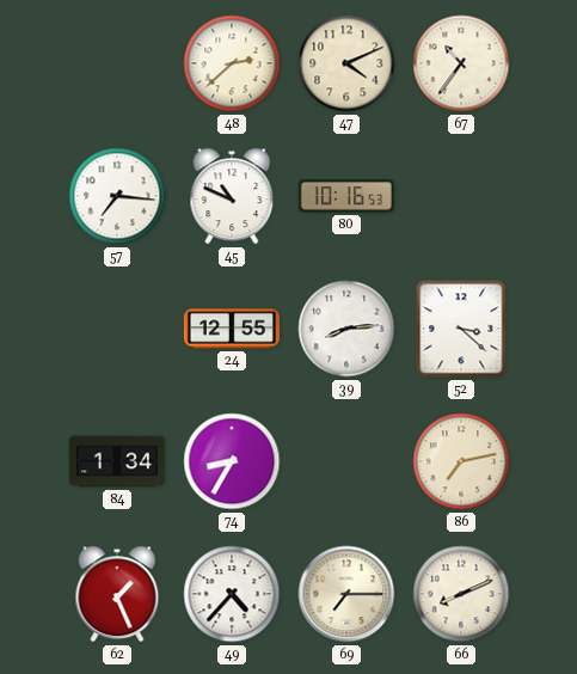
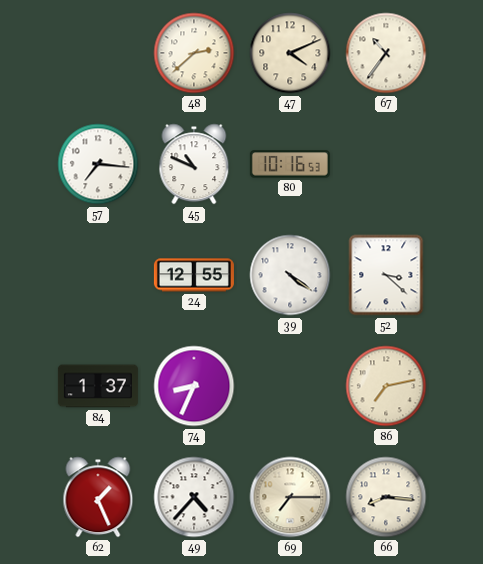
39: 8:14 -> 4:21 (290, 275)
84: 1:34 -> 1:37 (98, 386)
74: 8:35 -> 8:34 (194, 386)
66: 8:11 -> 8:16 (386, 497)
